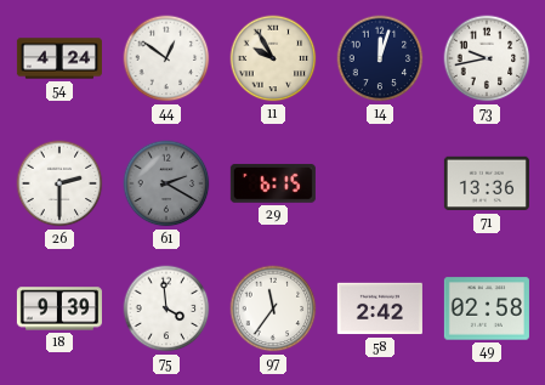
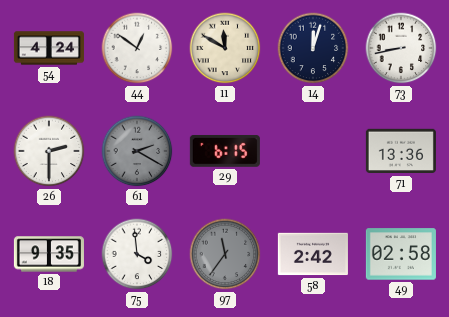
11: 9:55 -> 11:50 (225, 48)
73: 9:43 -> 8:43 (401, 48)
18: 9:39 -> 9:35 (49, 254)
97 dial: white -> grey (225, 254)
